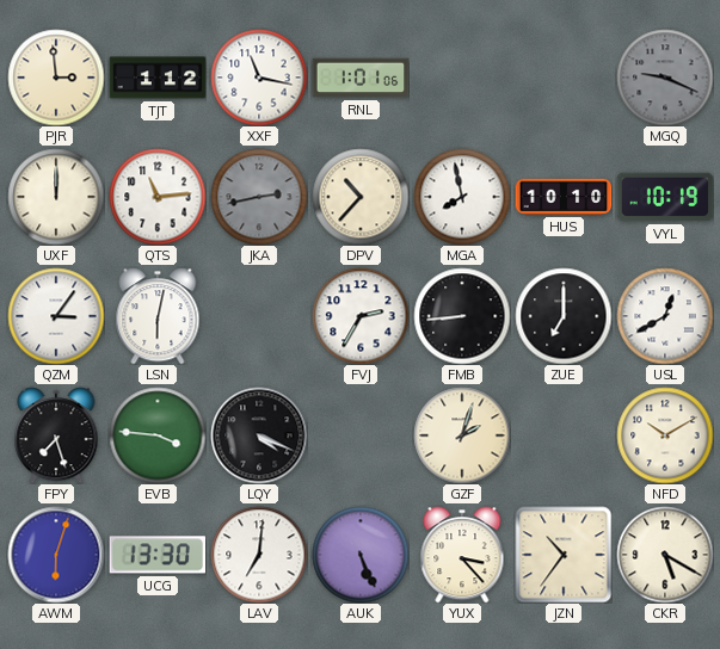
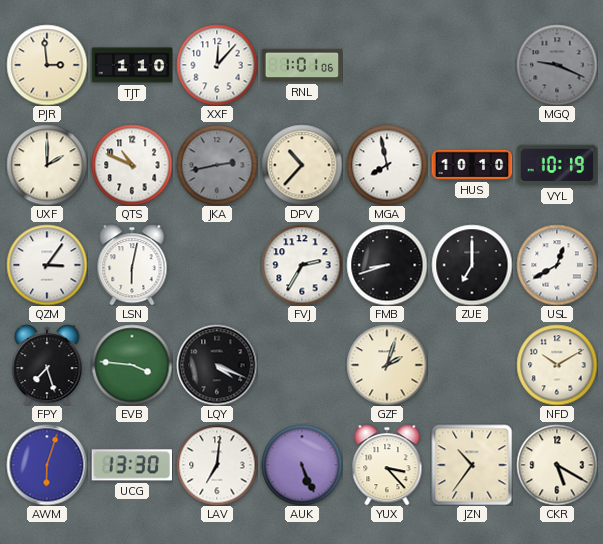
TJT: 1:12 -> 1:10 (132, 65)
XXF: 11:17 -> 12:07 (217, 65)
UXF: 12:00 -> 2:00 (47, 165)
QTS: 11:14 -> 10:49 (132, 165)
FMB: 8:44 -> 8:42 (387, 265)
